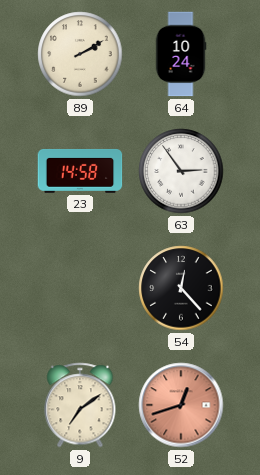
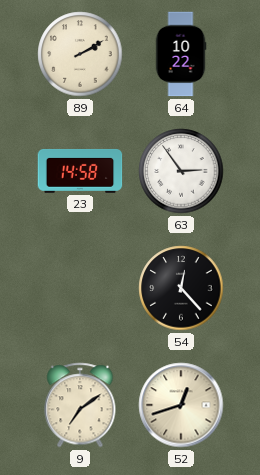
64: 10:24 -> 10:22 (181, 54)
52 dial: salmon -> cream (181, 405)
